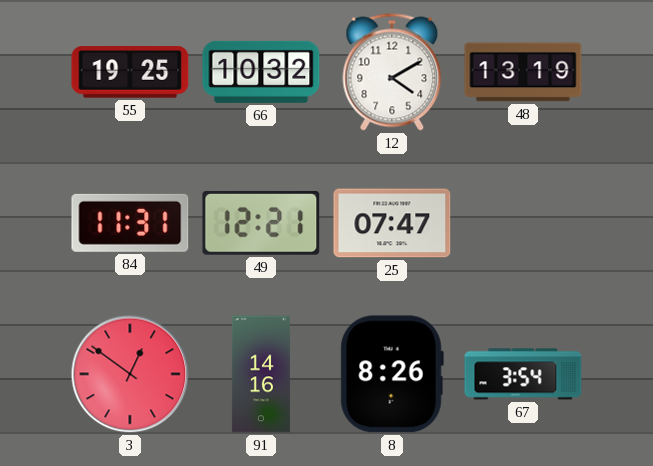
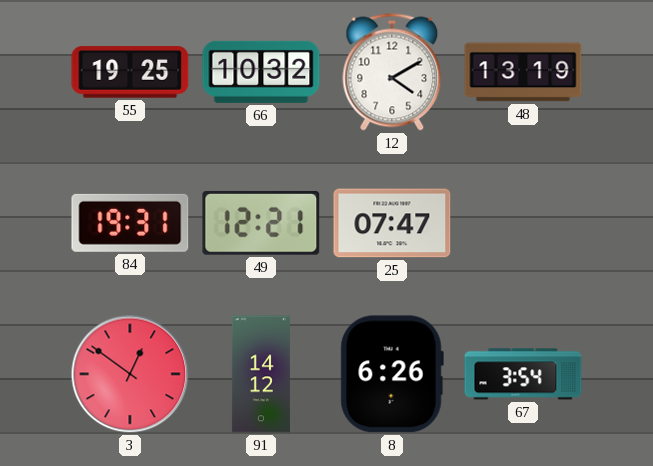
84: 11:31 -> 19:31 (130, 223)
91: 14:16 -> 14:12 (261, 374)
8: 8:26 -> 6:26 (392, 374)
